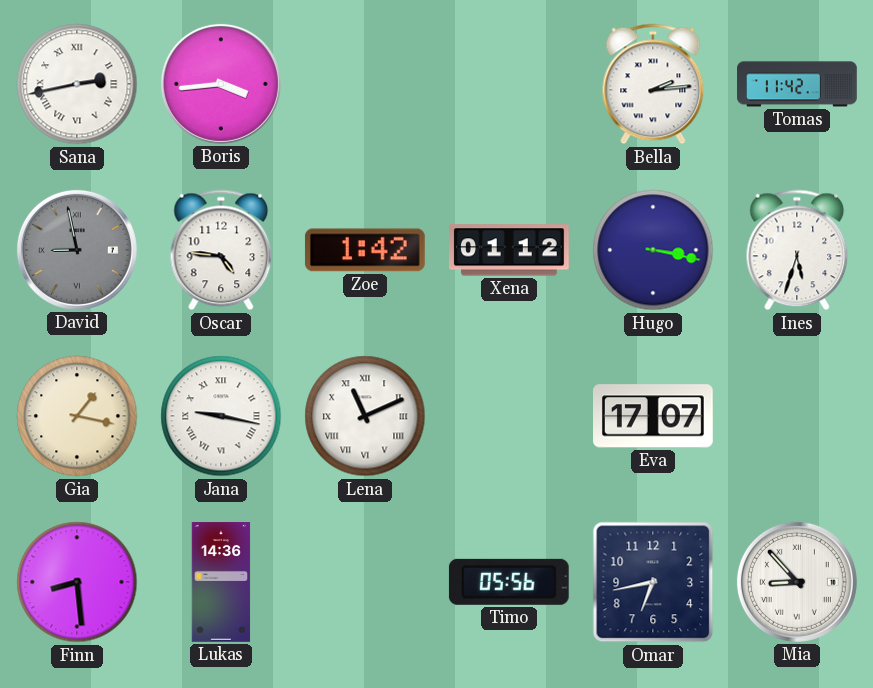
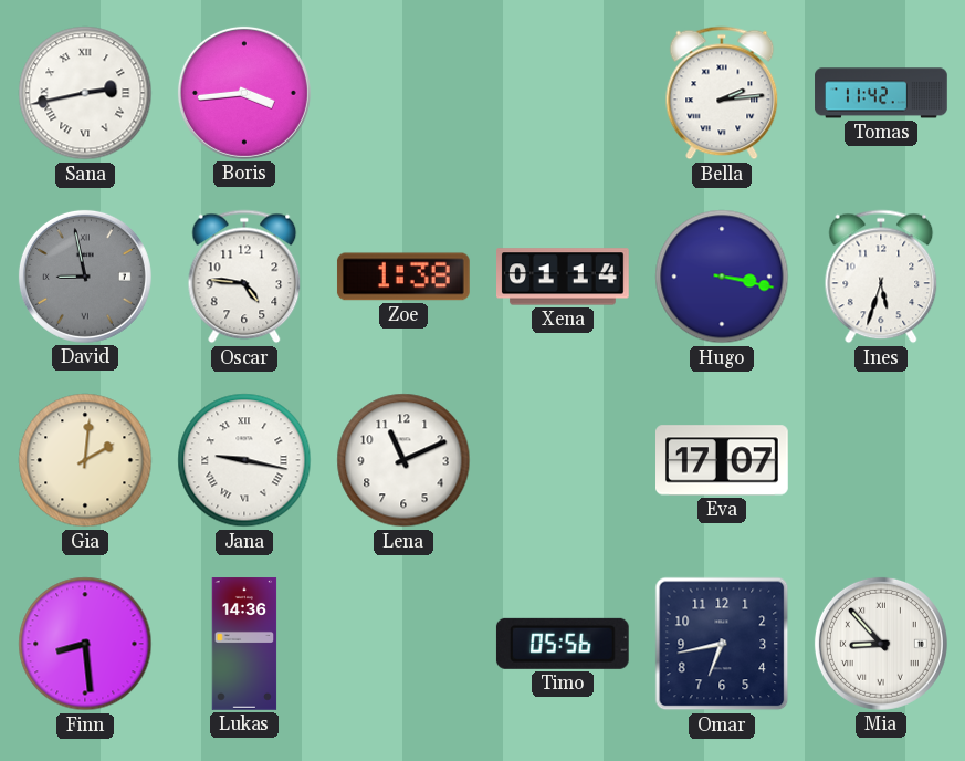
Zoe: 1:42 -> 1:38 (403, 277)
Xena: 01:12 -> 01:14 (564, 277)
Gia: 1:17 -> 2:01 (85, 460)
Lena numerals: Roman -> Arabic (403, 460)
